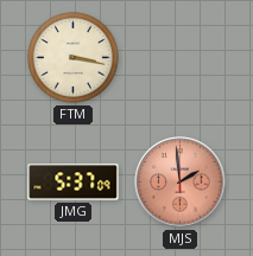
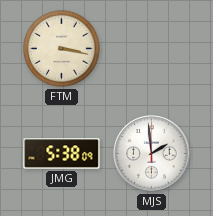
JMG: 5:37 -> 5:38 (62, 154)
MJS dial: salmon -> white (152, 154)
